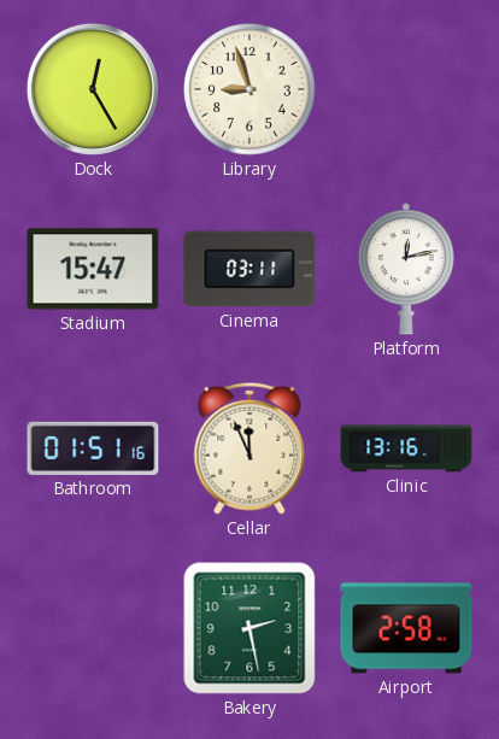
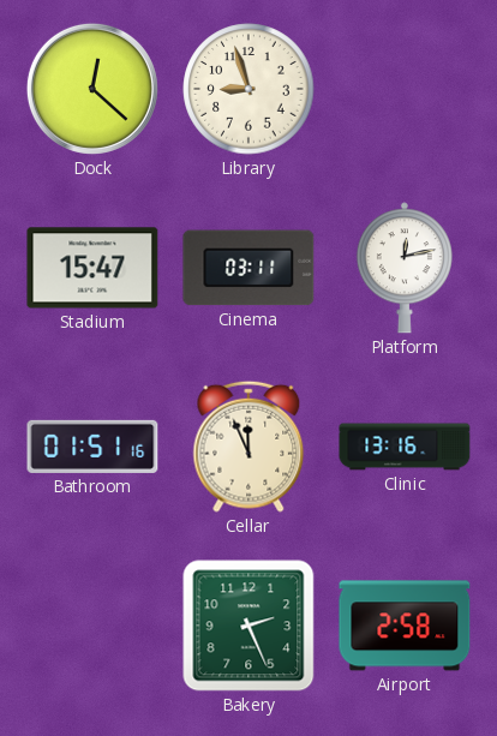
Dock: 12:25 -> 12:22 (92, 89)
Bakery: 2:28 -> 2:26 (248, 626)
